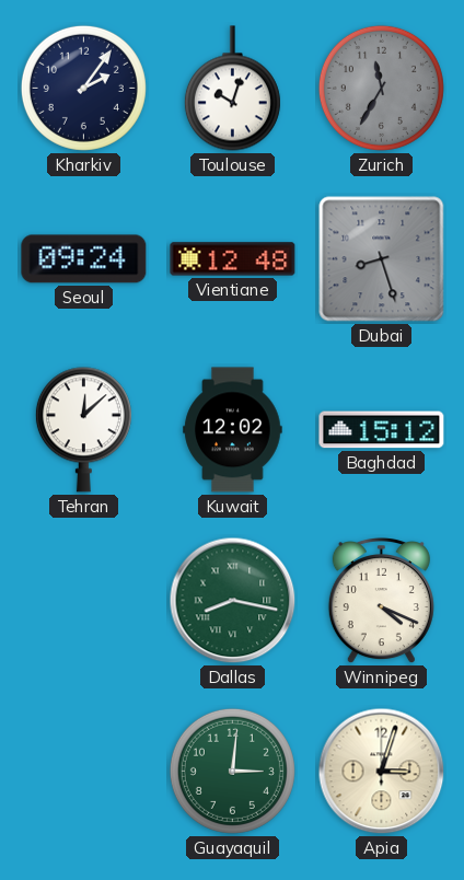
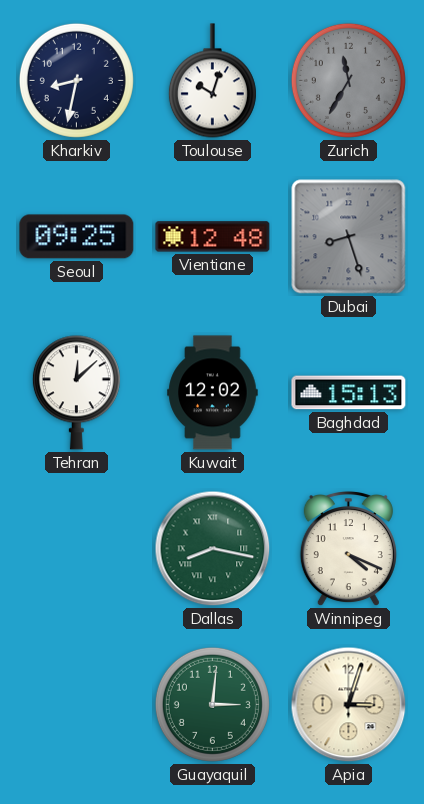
Kharkiv: 2:06 -> 8:32 (76, 80)
Seoul: 09:24 -> 09:25 (77, 237)
Baghdad: 15:12 -> 15:13 (349, 393)
